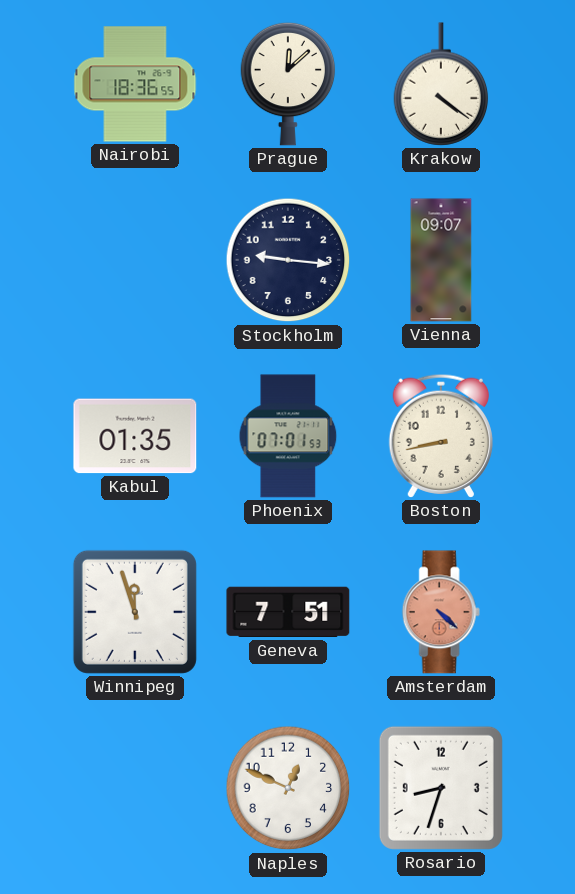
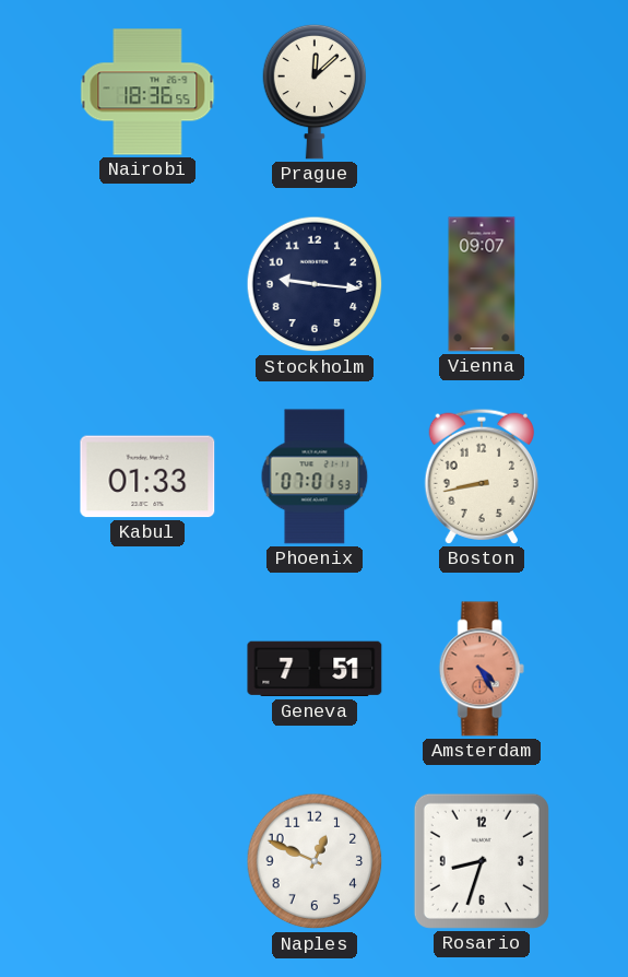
Krakow: 4:21 -> none (441, 84)
Kabul: 01:35 -> 01:33 (147, 476)
Winnipeg: 11:57 -> none (135, 612)
Amsterdam: 4:22 -> 4:25 (482, 669)
